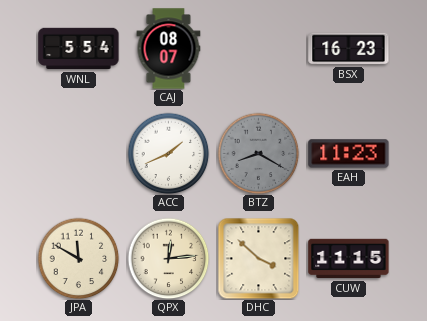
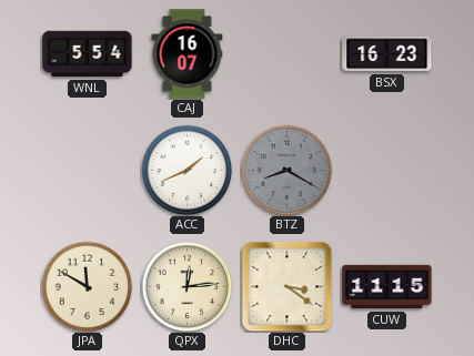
CAJ: 08:07 -> 16:07 (188, 54)
EAH: 11:23 -> none (349, 154)
DHC: 3:52 -> 3:21 (286, 286)
